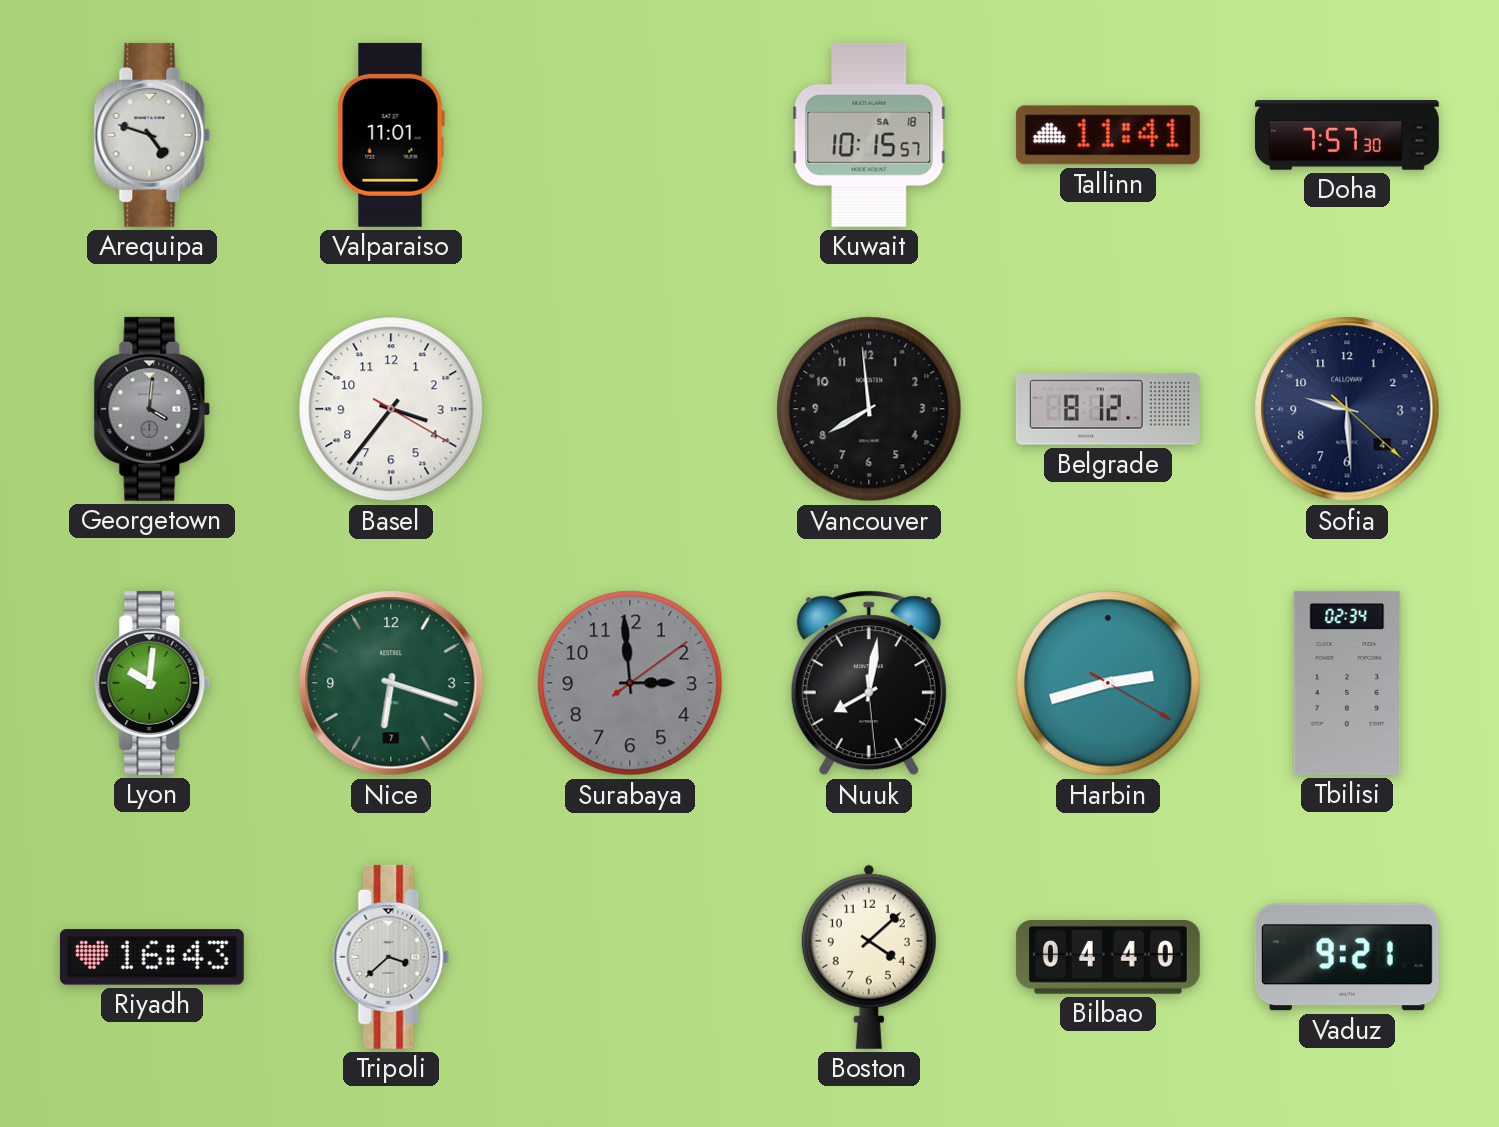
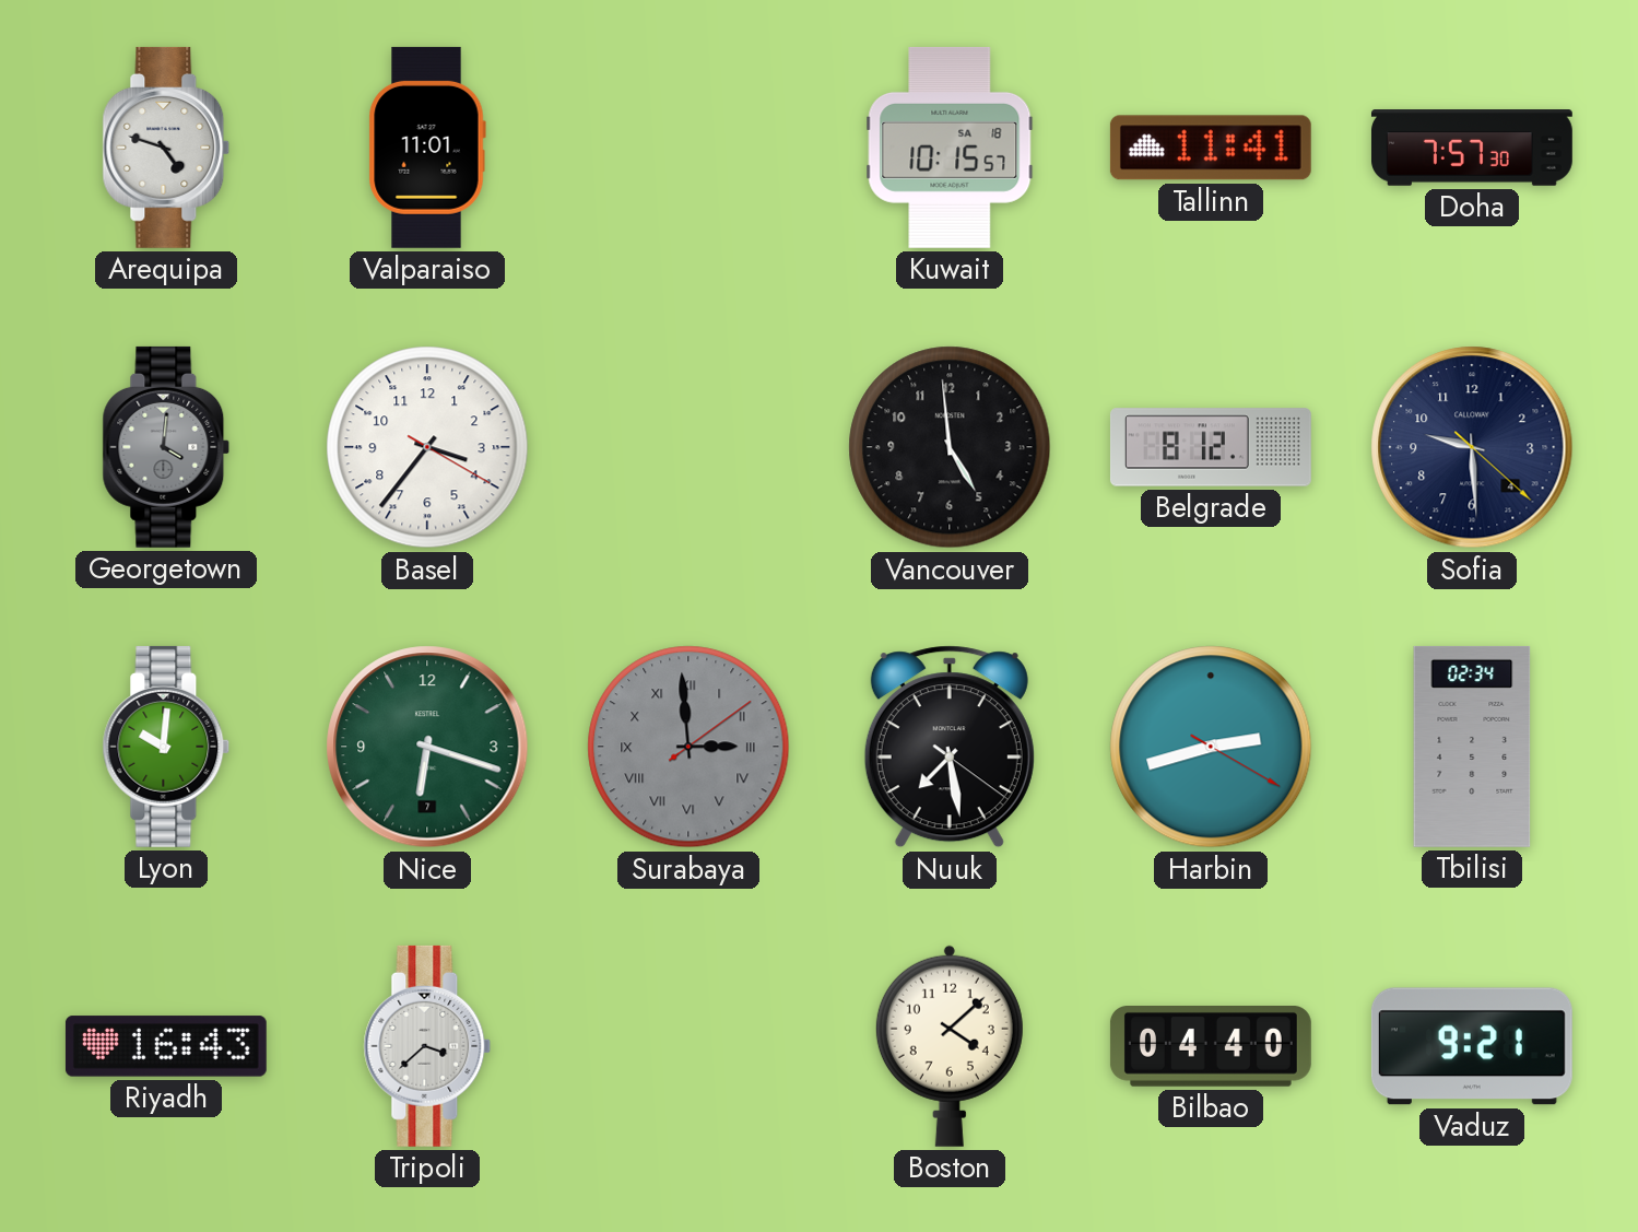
Vancouver: 7:59 -> 4:59 (950, 447)
Surabaya numerals: Arabic -> Roman (688, 747)
Nuuk: 8:01 -> 7:28 (950, 747)
